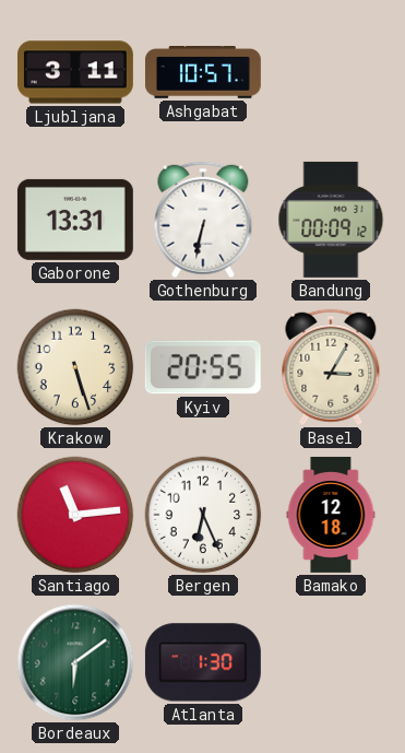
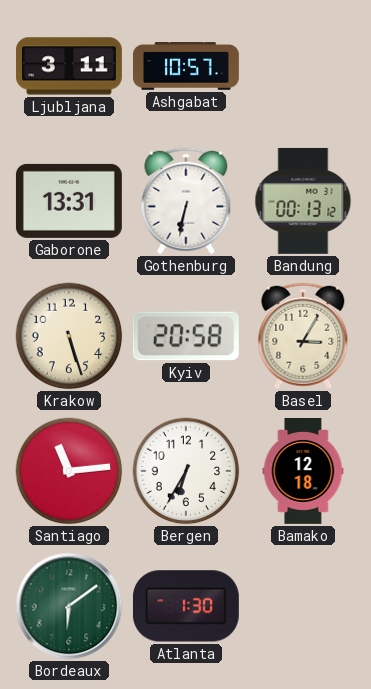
Bandung: 00:09 -> 00:13 (303, 201)
Kyiv: 20:55 -> 20:58 (186, 336)
Bergen: 6:26 -> 6:35 (186, 471)
